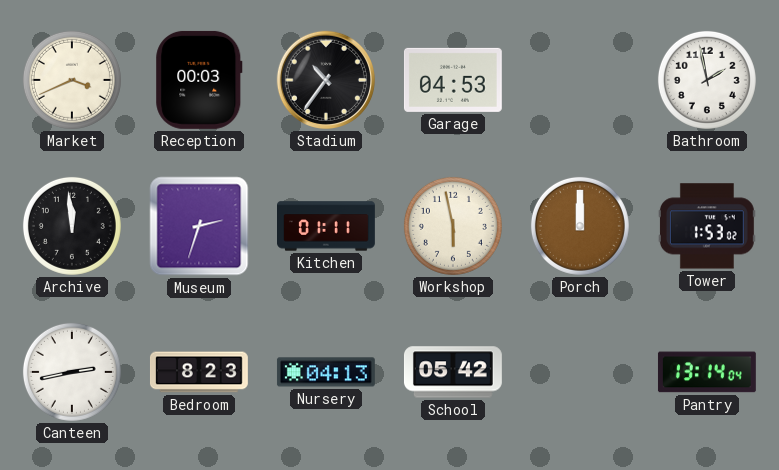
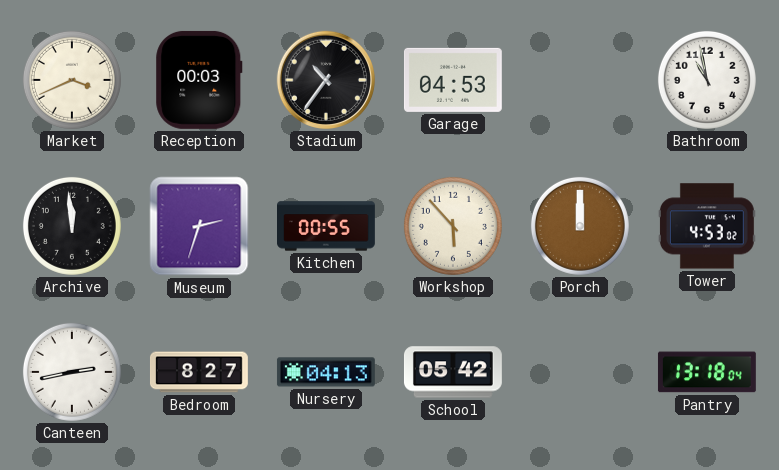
Bathroom: 1:58 -> 10:58 (707, 80)
Kitchen: 01:11 -> 00:55 (327, 226)
Workshop: 5:58 -> 5:53 (453, 226)
Tower: 1:53 -> 4:53 (707, 226)
Bedroom: 8:23 -> 8:27 (199, 372)
Pantry: 13:14 -> 13:18 (707, 372)
